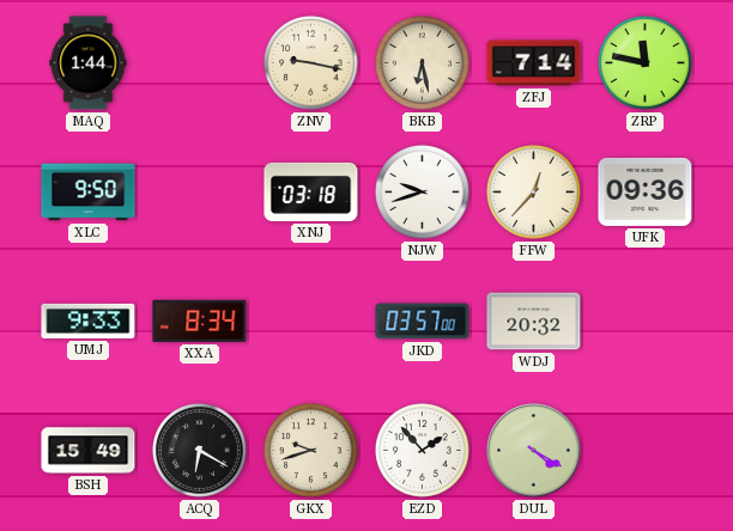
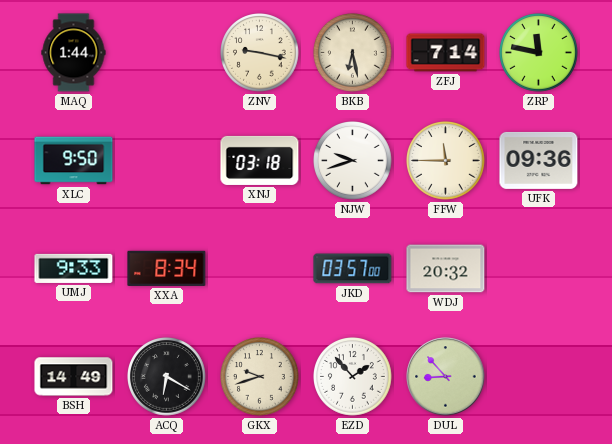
FFW: 12:37 -> 11:45 (446, 161)
BSH: 15:49 -> 14:49 (74, 377)
DUL: 4:20 -> 8:53 (446, 377)
